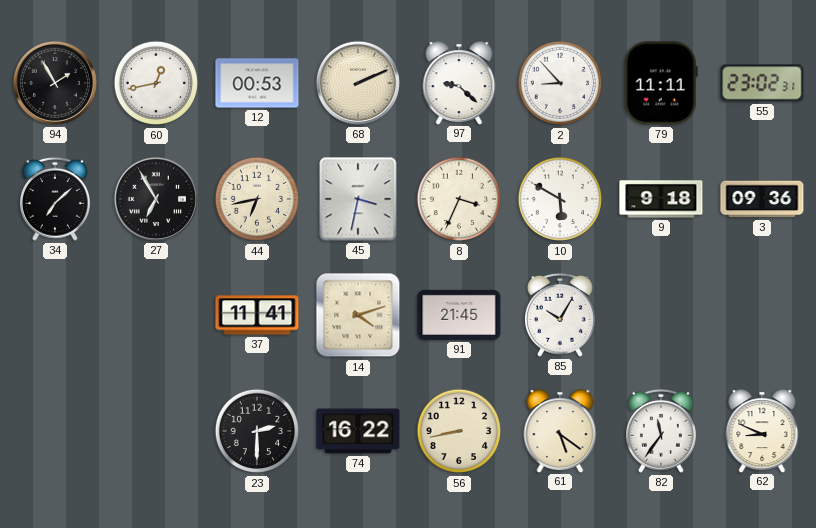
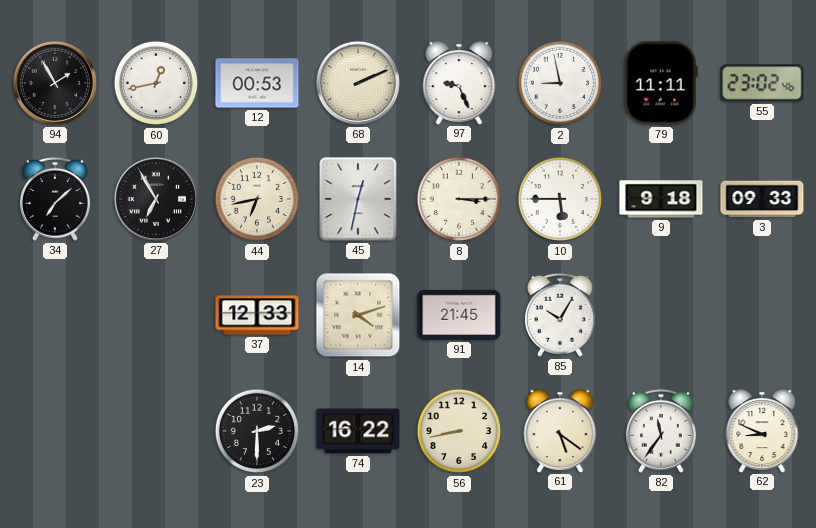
97: 9:22 -> 9:26 (459, 83)
2: 8:53 -> 8:58 (560, 83)
55: 23:02:31 -> 23:02:46 (762, 83)
45: 3:32 -> 12:32 (358, 199)
8: 3:34 -> 3:15 (459, 199)
10: 5:50 -> 5:45 (560, 199)
3: 09:36 -> 09:33 (762, 199)
37: 11:41 -> 12:33 (257, 315)
